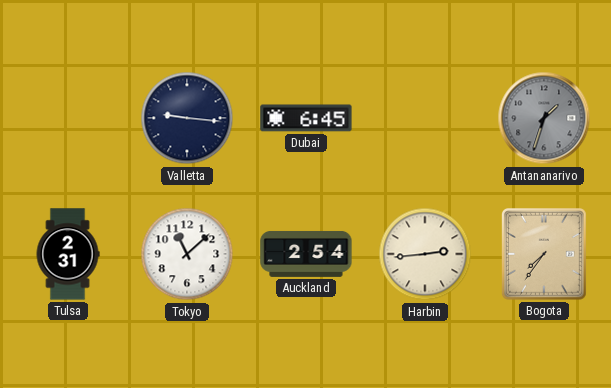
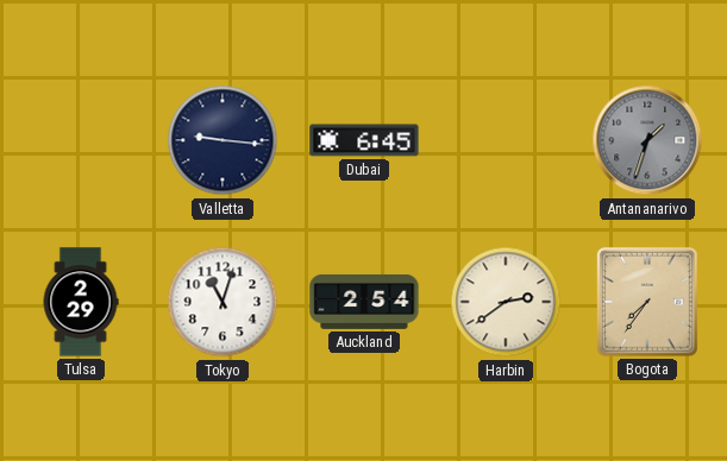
Tulsa: 2:31 -> 2:29 (81, 302)
Tokyo: 11:08 -> 11:03 (223, 302)
Harbin: 2:44 -> 2:39 (506, 302)
